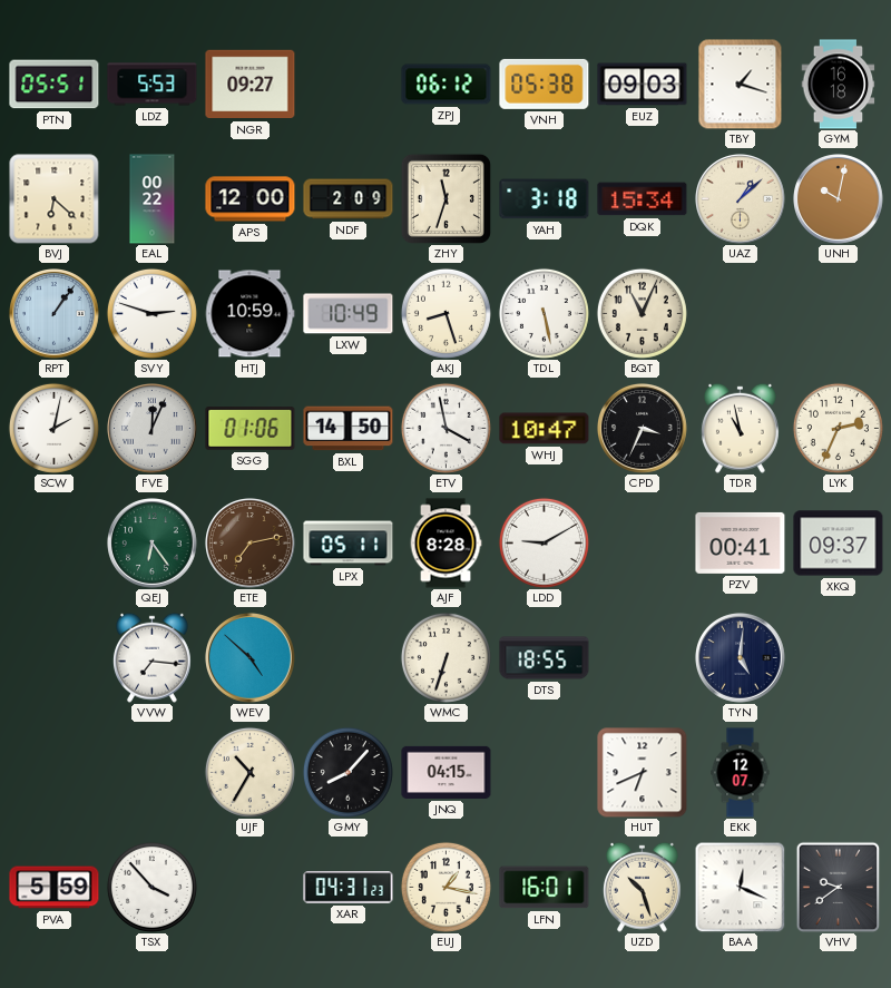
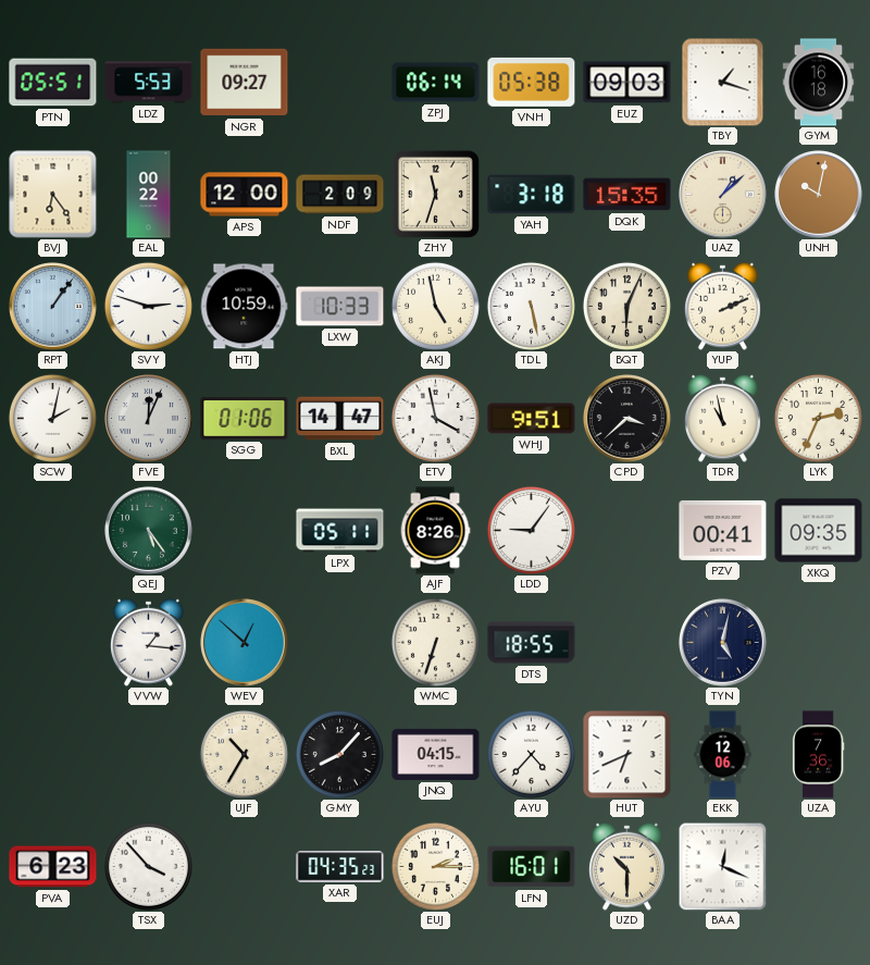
ZPJ: 06:12 -> 06:14 (436, 83)
BVJ: 6:22 -> 6:24 (53, 195)
DQK: 15:34 -> 15:35 (627, 195)
LXW: 10:49 -> 10:33 (340, 307)
AKJ: 8:27 -> 4:58 (435, 306)
BQT: 11:04 -> 6:04 (626, 306)
YUP: none -> 2:11 (722, 306)
BXL: 14:50 -> 14:47 (340, 419)
WHJ: 10:47 -> 9:51 (532, 419)
CPD: 3:34 -> 3:38 (627, 419)
QEJ: 6:24 -> 5:24 (149, 531)
ETE: 7:13 -> none (251, 544)
AJF: 8:28 -> 8:26 (435, 531)
LDD: 9:10 -> 9:06 (531, 530)
XKQ: 09:37 -> 09:35 (819, 531)
VVW: 7:16 -> 1:16 (148, 642)
WEV: 4:52 -> 12:52 (245, 643)
TYN: 5:01 -> 5:02 (723, 643)
AYU: none -> 4:37 (531, 754)
EKK: 12:07 -> 12:06 (723, 755)
UZA: none -> 7:36 (818, 755)
PVA: 5:59 -> 6:23 (53, 867)
XAR: 04:31 -> 04:35 (340, 867)
EUJ: 1:17 -> 2:15 (435, 866)
UZD: 10:27 -> 10:30 (626, 866)
VHV: 9:39 -> none (839, 887)
